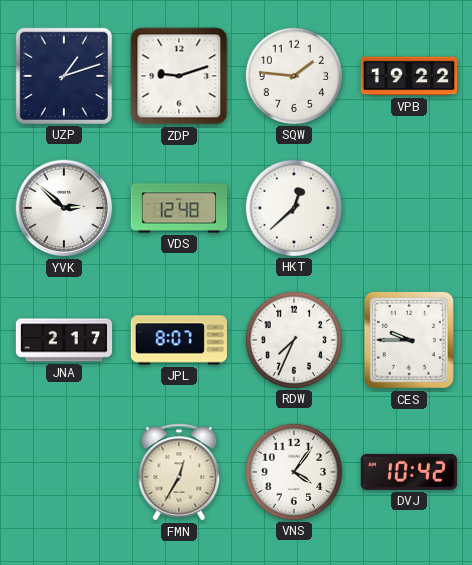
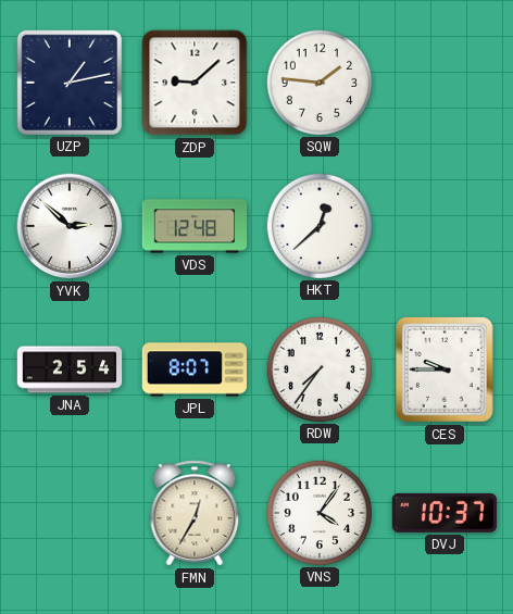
UZP: 1:12 -> 1:13 (70, 83)
ZDP: 9:12 -> 9:08 (195, 83)
VPB: 19:22 -> none (409, 76)
JNA: 2:17 -> 2:54 (70, 369)
RDW: 7:34 -> 7:36 (318, 368)
DVJ: 10:42 -> 10:37 (445, 513)
